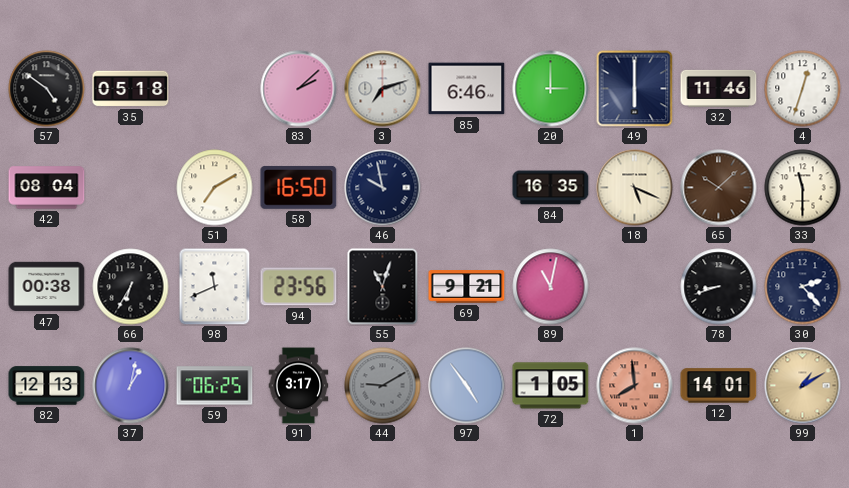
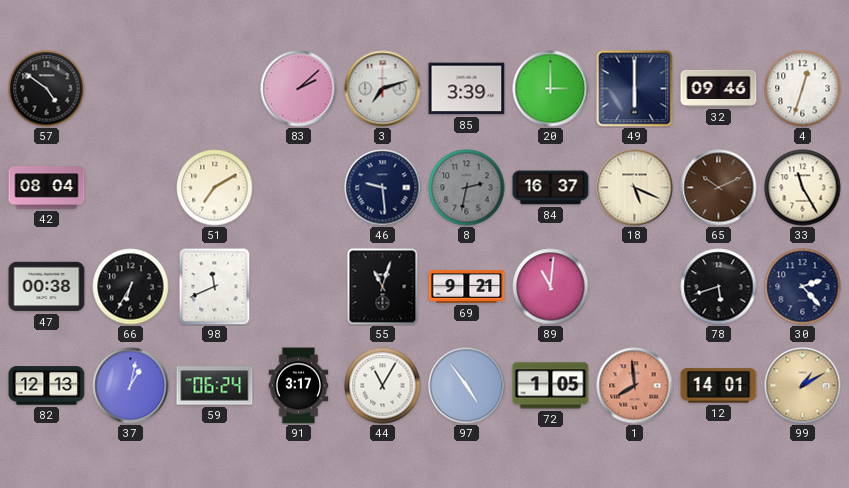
35: 05:18 -> none (131, 89)
85: 6:46 -> 3:39 (467, 89)
32: 11:46 -> 09:46 (719, 88)
58: 16:50 -> none (299, 188)
46: 9:58 -> 9:29 (383, 188)
8: none -> 2:32 (467, 188)
84: 16:35 -> 16:37 (551, 188)
65: 10:08 -> 10:11 (719, 188)
33: 11:30 -> 11:25 (803, 188)
94: 23:56 -> none (299, 287)
89: 11:02 -> 11:01 (551, 287)
78: 8:42 -> 5:42 (719, 287)
59: 06:25 -> 06:24 (215, 386)
44: 9:10 -> 11:05 (383, 386)
44 dial: grey -> white (383, 386)
